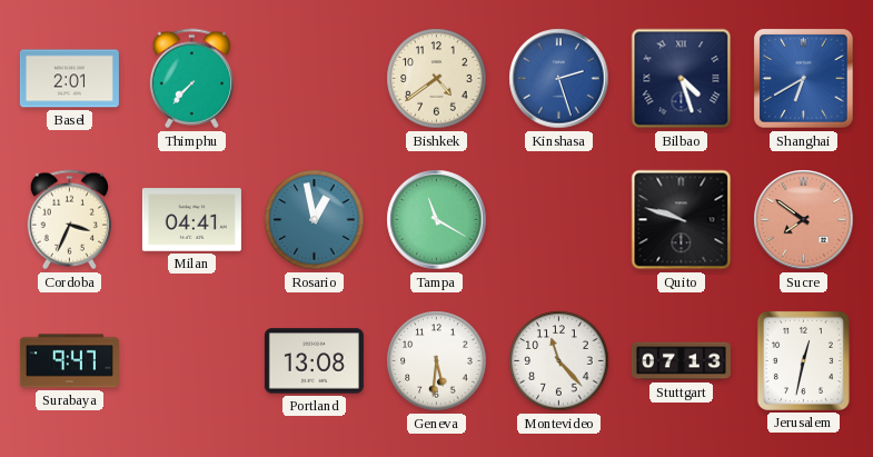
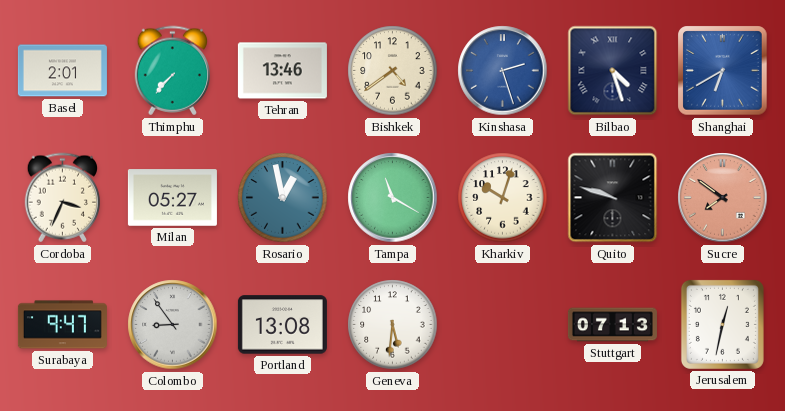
Tehran: none -> 13:46 (282, 71)
Milan: 04:41 -> 05:27 (172, 198)
Kharkiv: none -> 10:03 (503, 198)
Colombo: none -> 8:54 (173, 325)
Montevideo: 11:23 -> none (559, 361)
